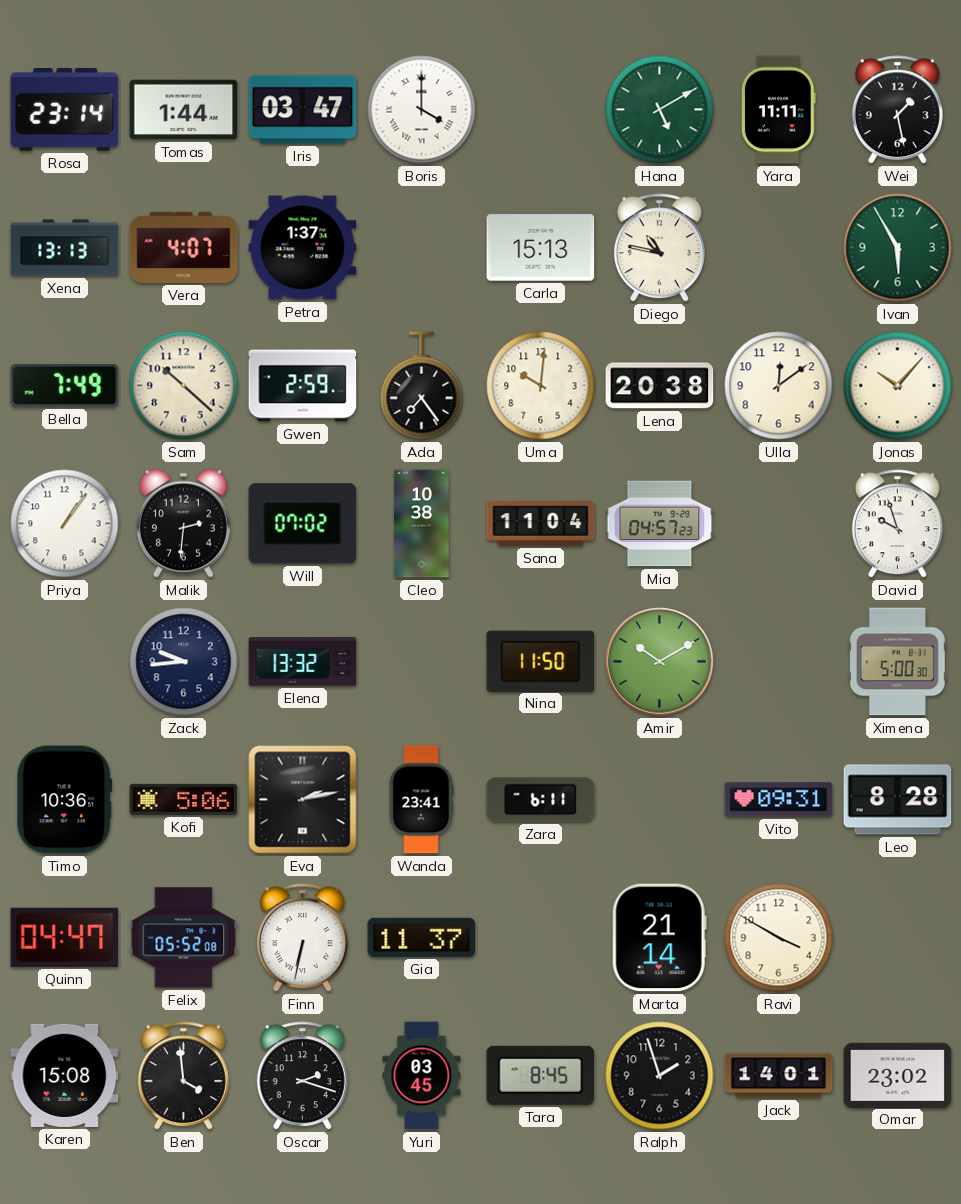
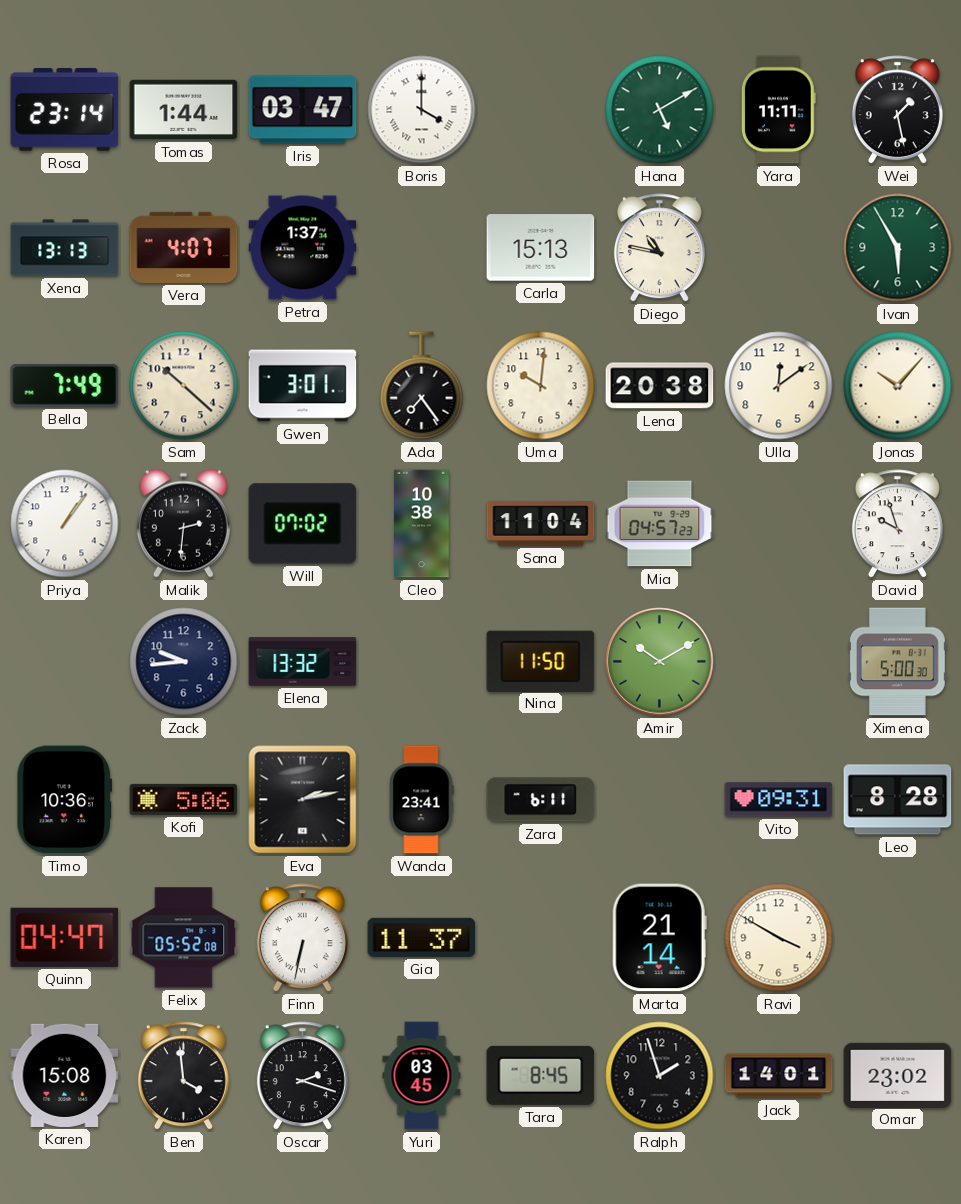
Gwen: 2:59 -> 3:01 (303, 386)
